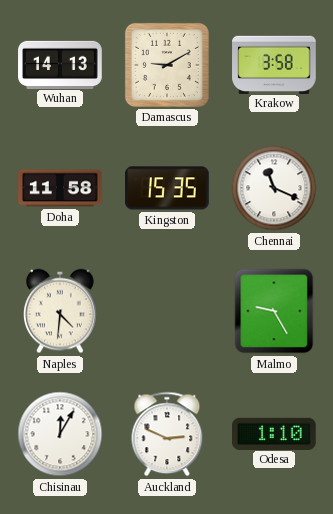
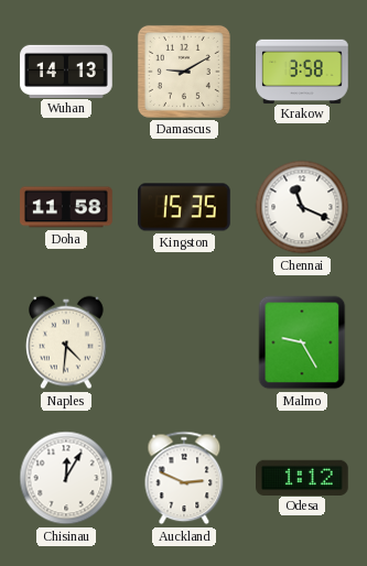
Odesa: 1:10 -> 1:12 (302, 477)
